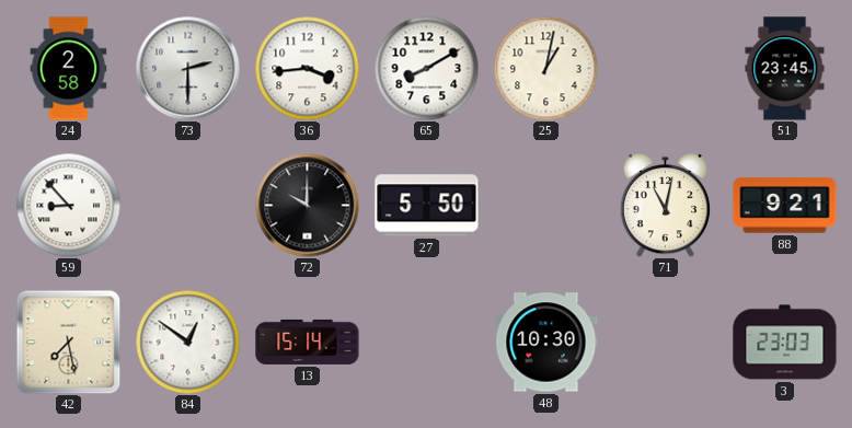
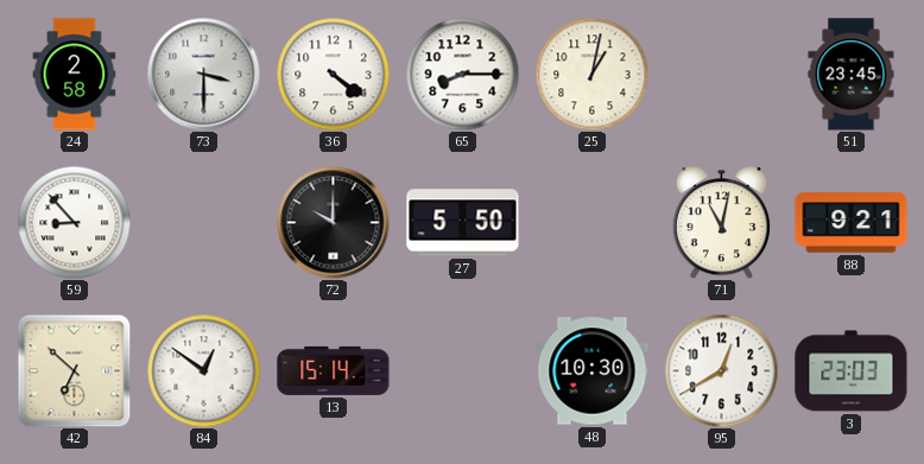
73: 2:30 -> 3:30 (203, 74)
36: 3:44 -> 4:21 (333, 74)
65: 8:10 -> 8:15 (462, 74)
42: 7:28 -> 6:52 (74, 370)
95: none -> 12:40 (721, 370)
